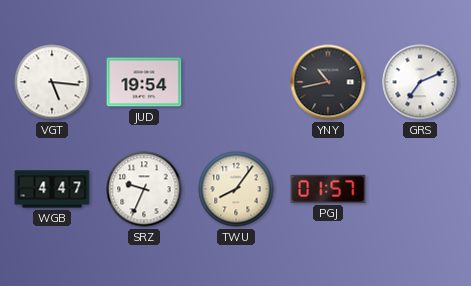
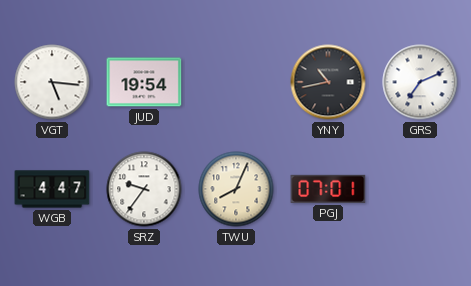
SRZ: 9:34 -> 9:36 (144, 189)
TWU: 8:06 -> 8:04 (236, 189)
PGJ: 01:57 -> 07:01 (328, 189)
